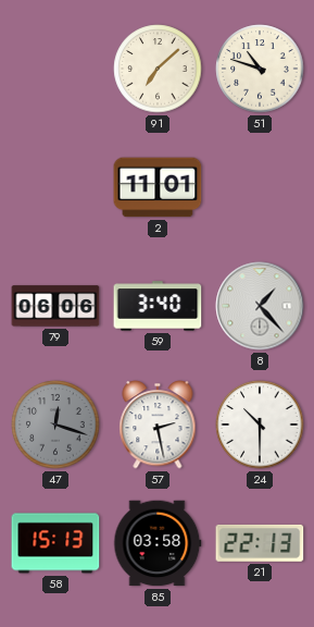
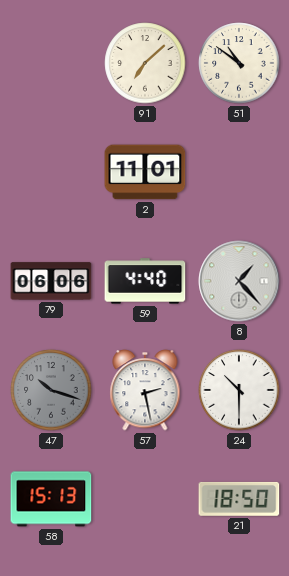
51: 10:48 -> 10:51 (239, 63)
59: 3:40 -> 4:40 (145, 281)
47: 12:18 -> 10:18 (51, 390)
85: 03:58 -> none (158, 543)
21: 22:13 -> 18:50 (239, 499)
